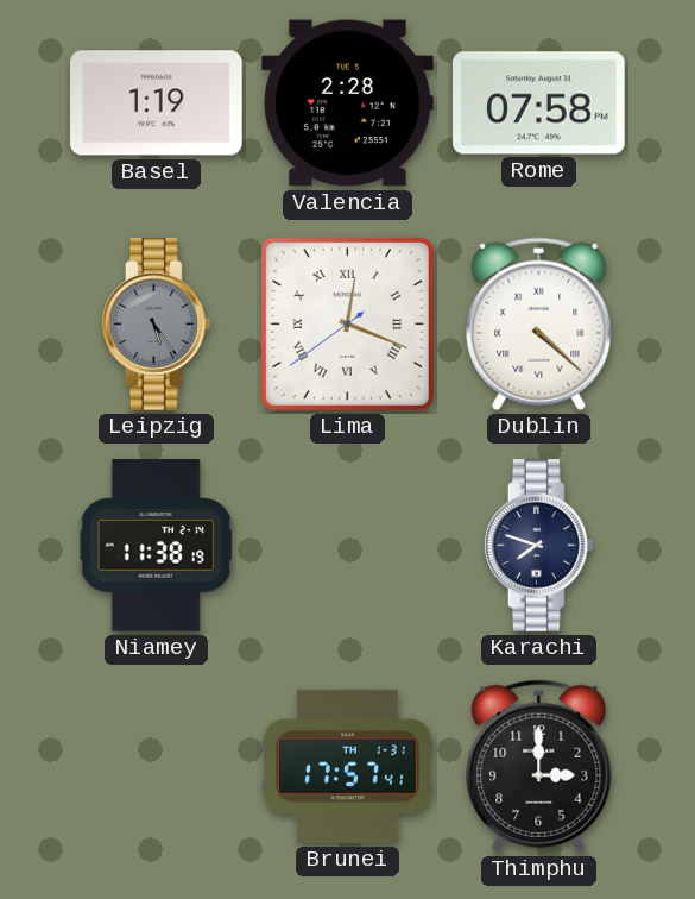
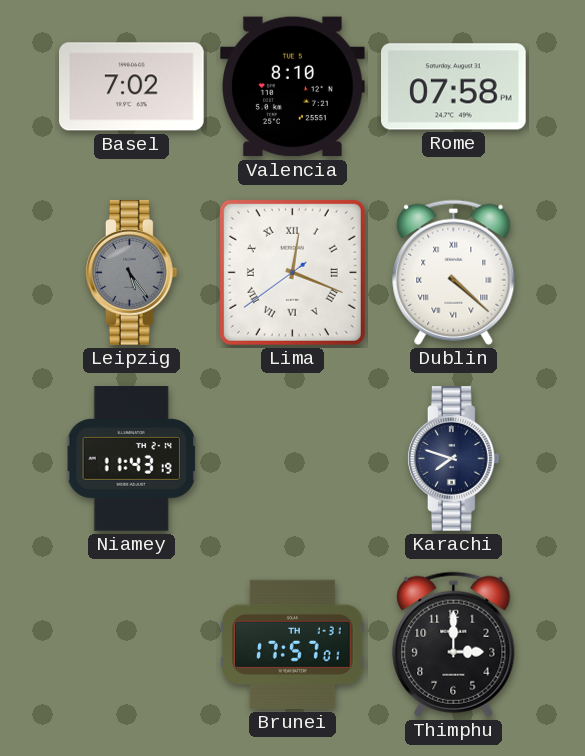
Basel: 1:19 -> 7:02 (132, 87)
Valencia: 2:28 -> 8:10 (293, 87)
Niamey: 11:38 -> 11:43 (132, 459)
Brunei: 17:57:41 -> 17:57:01 (293, 644)
